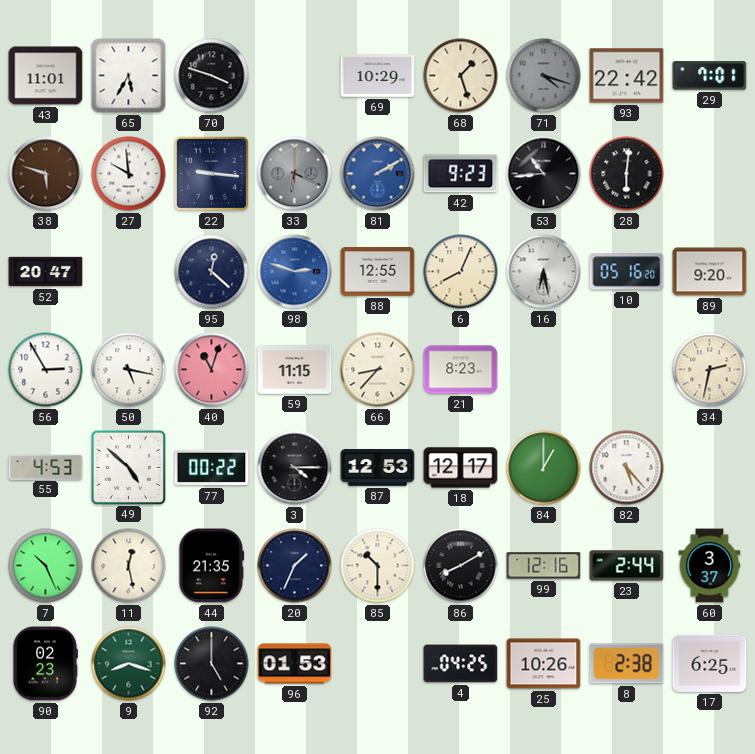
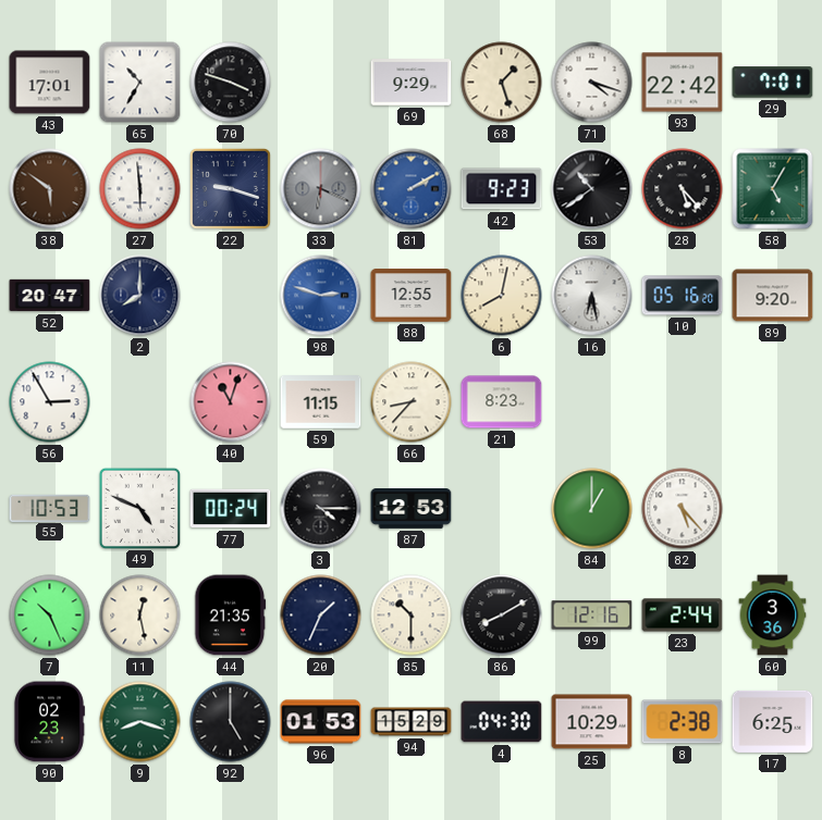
43: 11:01 -> 17:01 (50, 83)
65: 5:35 -> 10:35 (140, 83)
69: 10:29 -> 9:29 (412, 83)
71 dial: grey -> white (592, 83)
38: 5:48 -> 5:51 (50, 189)
27: 9:59 -> 5:59 (140, 189)
22: 9:16 -> 9:18 (230, 188)
53: 10:44 -> 10:39 (592, 189)
28: 6:01 -> 5:23 (683, 189)
58: none -> 5:05 (773, 189)
2: none -> 8:00 (140, 296)
95: 12:22 -> none (212, 272)
6: 8:04 -> 8:02 (502, 296)
50: 5:17 -> none (129, 370)
34: 2:32 -> none (710, 370)
55: 4:53 -> 10:53 (50, 508)
49: 4:52 -> 4:49 (139, 508)
77: 00:22 -> 00:24 (231, 509)
18: 12:17 -> none (461, 468)
60: 3:37 -> 3:36 (773, 616)
94: none -> 15:29 (412, 722)
4: 04:25 -> 04:30 (502, 722)
25: 10:26 -> 10:29 (592, 722)
